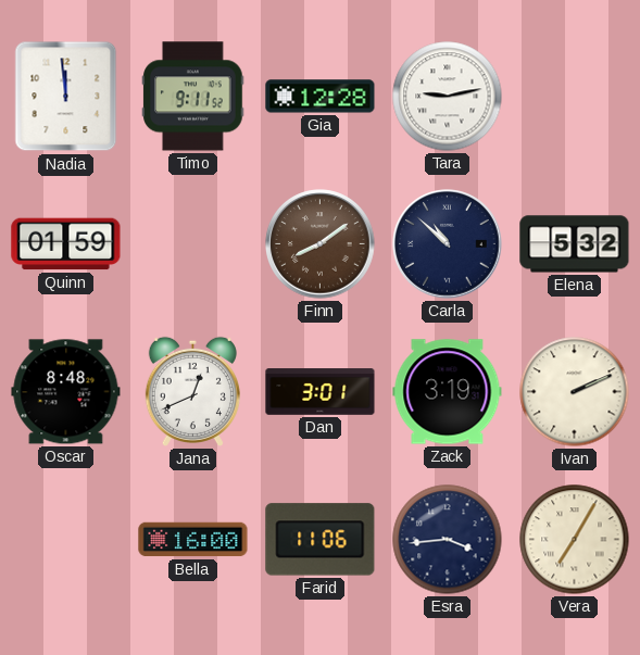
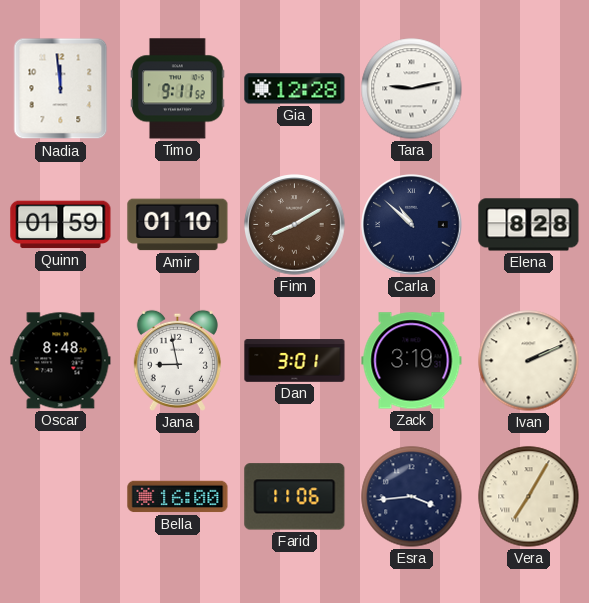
Amir: none -> 01:10 (178, 225)
Finn: 8:09 -> 8:10 (295, 225)
Elena: 5:32 -> 8:28 (529, 225)
Jana: 12:41 -> 8:58 (177, 360)
